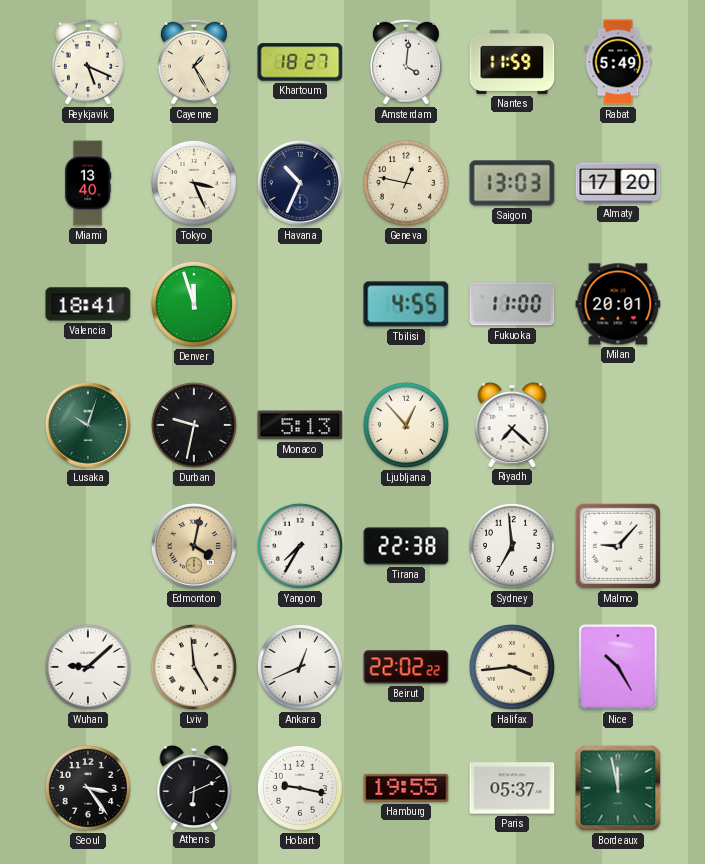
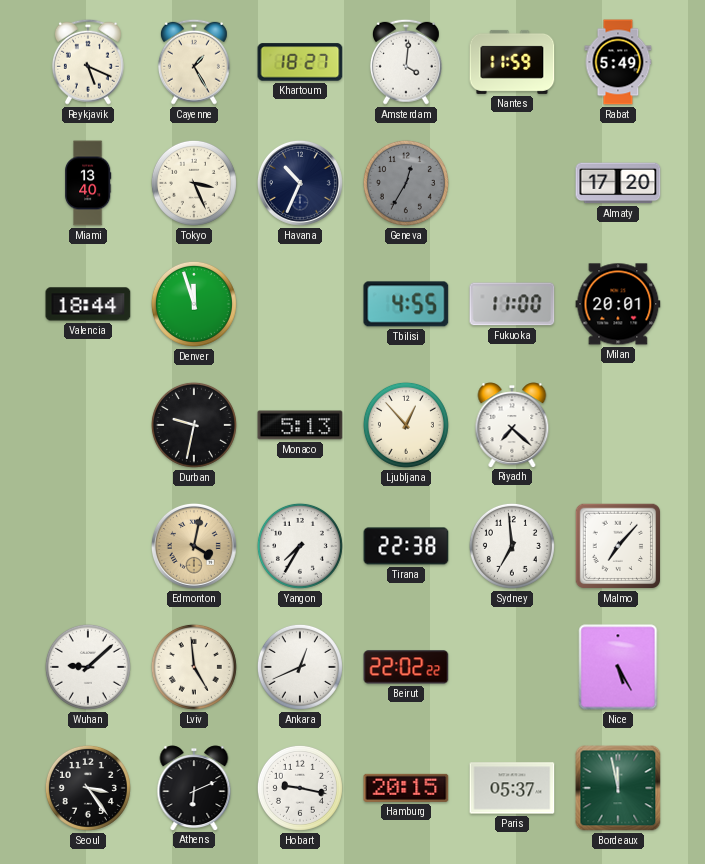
Geneva: 12:47 -> 12:35 (406, 183)
Geneva dial: cream -> grey (406, 183)
Saigon: 13:03 -> none (512, 183)
Valencia: 18:41 -> 18:44 (88, 304)
Lusaka: 10:03 -> none (88, 425)
Malmo: 9:07 -> 7:07 (618, 546)
Halifax: 3:44 -> none (512, 667)
Nice: 10:25 -> 5:25 (618, 667)
Hamburg: 19:55 -> 20:15 (406, 788)
